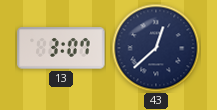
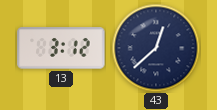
13: 3:07 -> 3:12 (61, 48)
